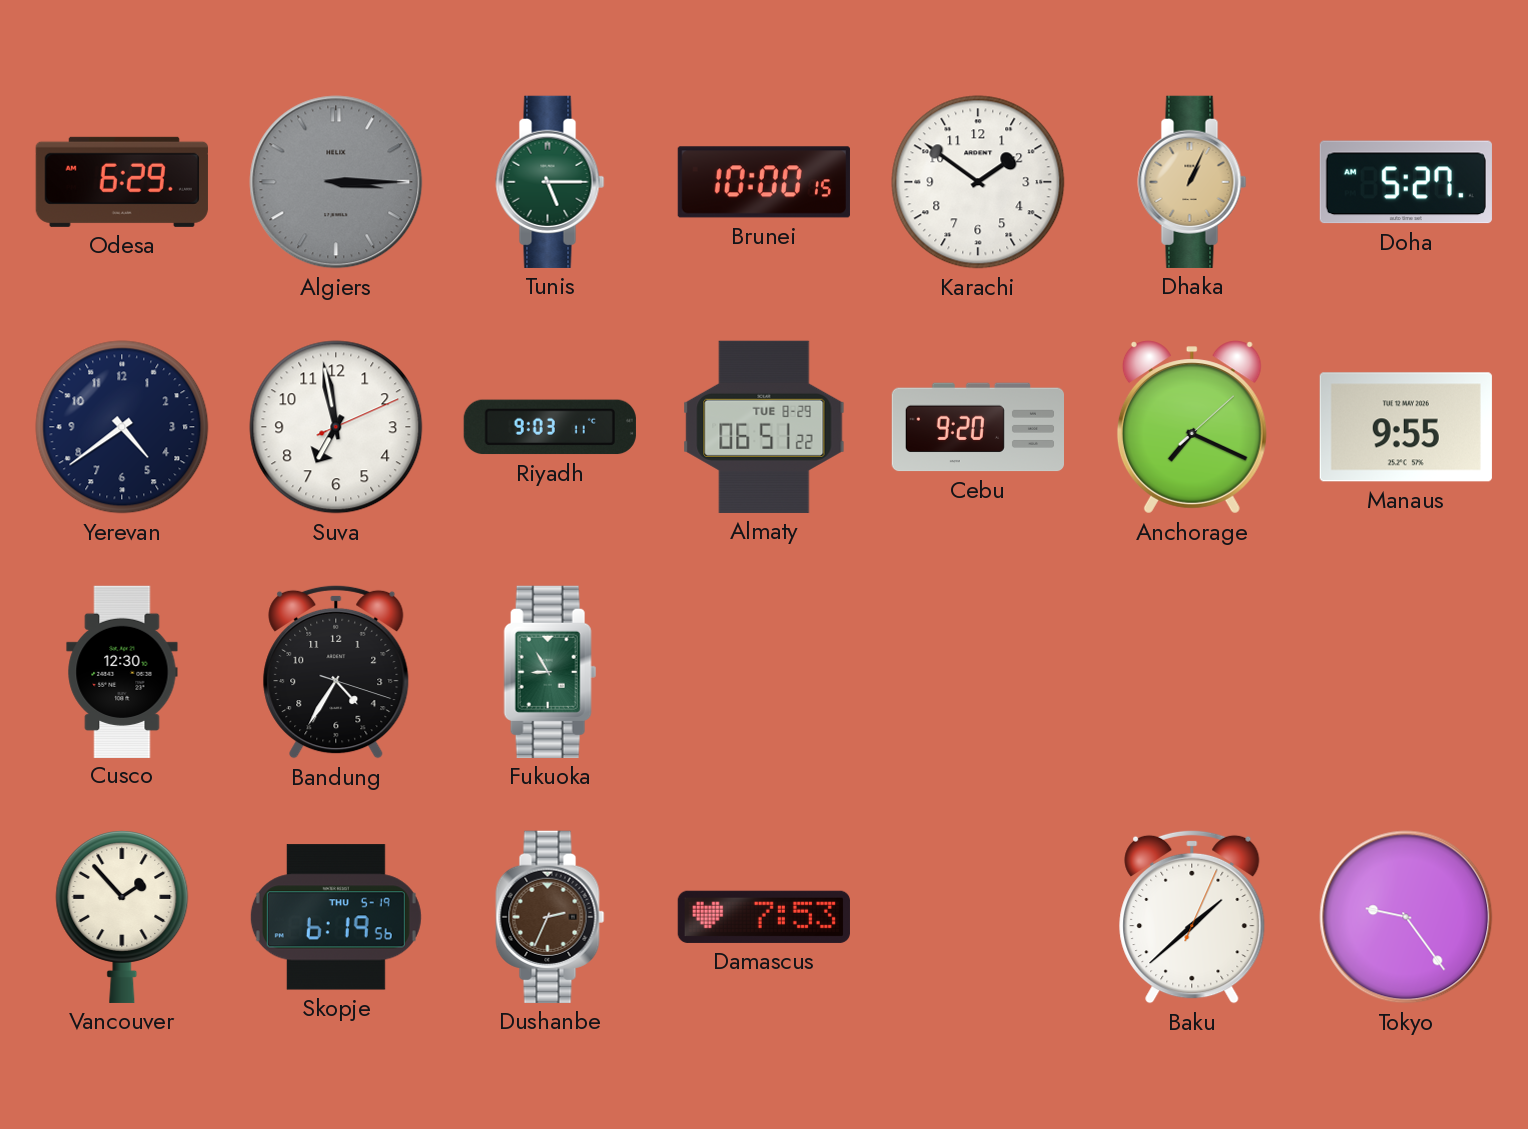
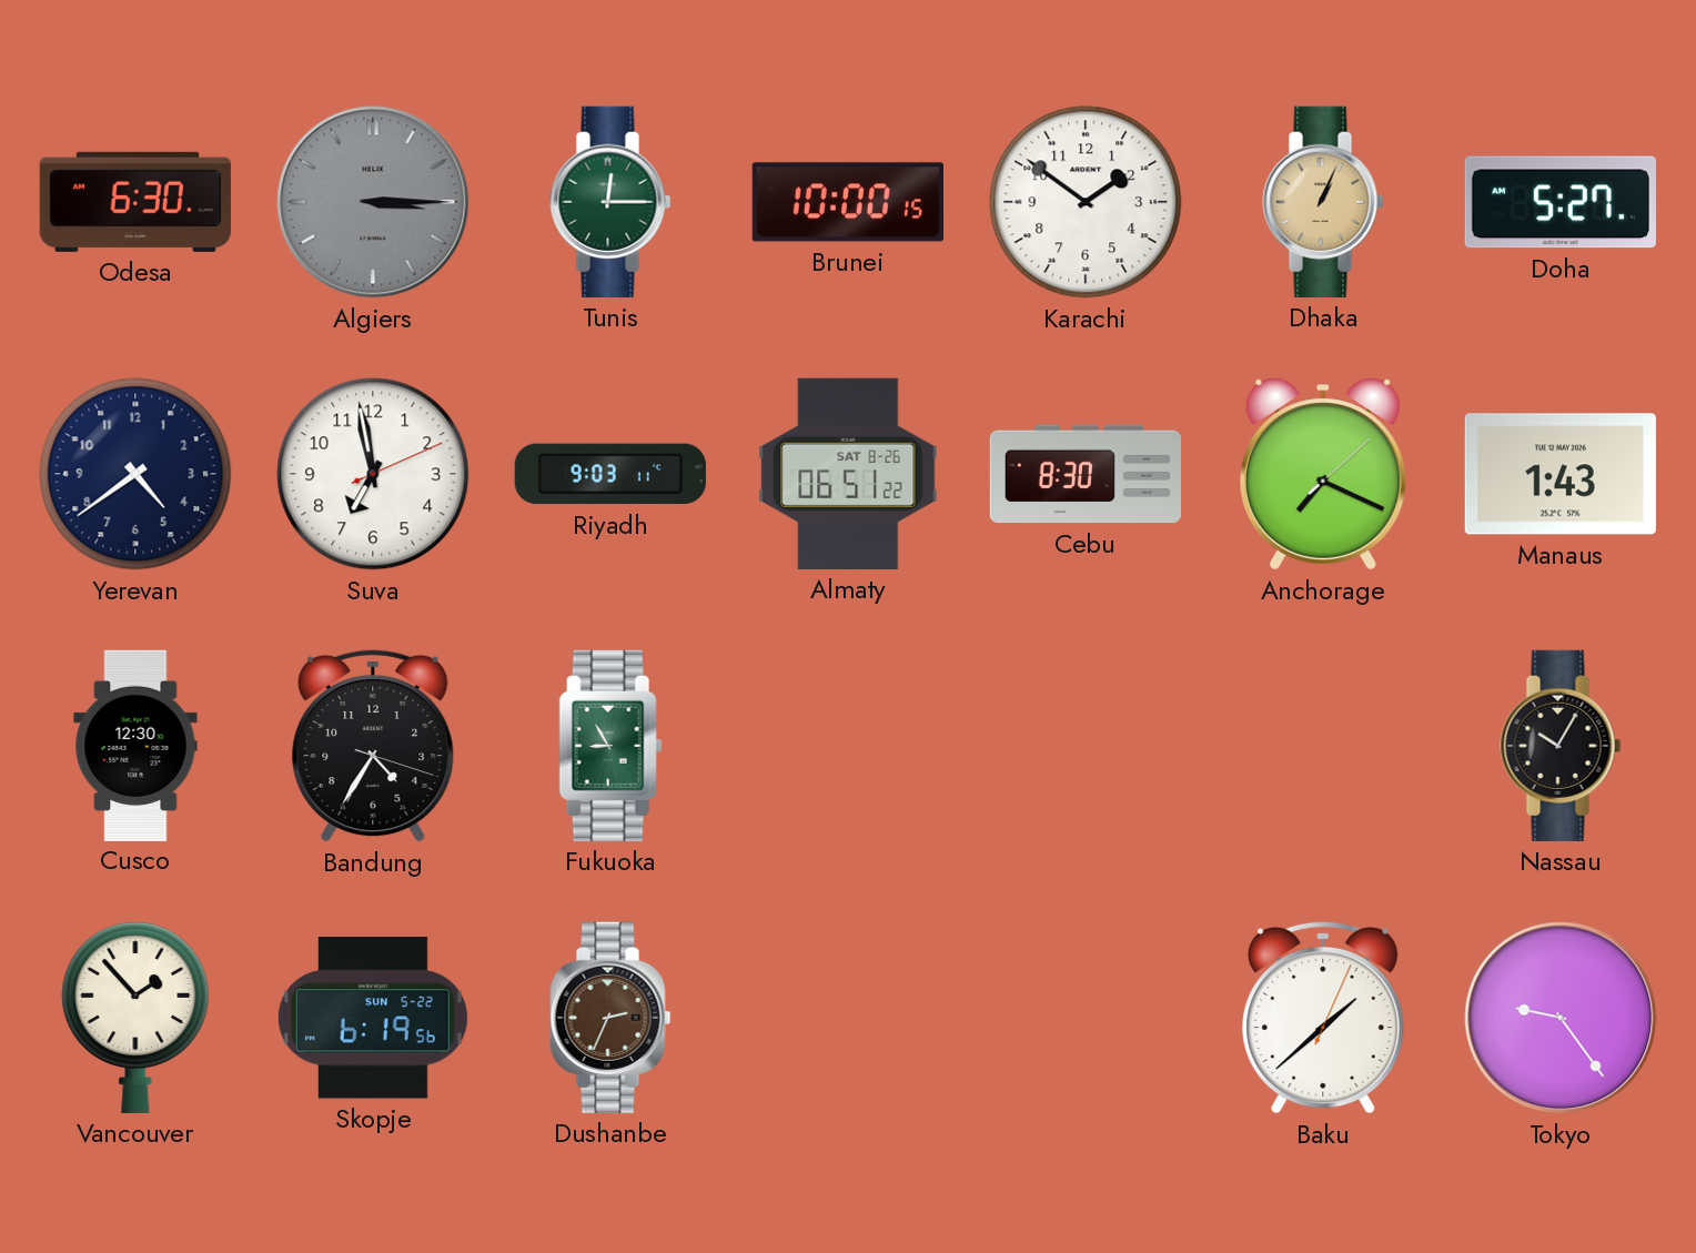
Odesa: 6:29 -> 6:30 (135, 202)
Tunis: 5:15 -> 12:15 (610, 202)
Almaty date: TUE 8-29 -> SAT 8-26 (848, 474)
Cebu: 9:20 -> 8:30 (1084, 474)
Manaus: 9:55 -> 1:43 (1561, 474)
Nassau: none -> 10:05 (1561, 746)
Skopje date: THU 5-19 -> SUN 5-22 (373, 1018)
Damascus: 7:53 -> none (764, 917)
